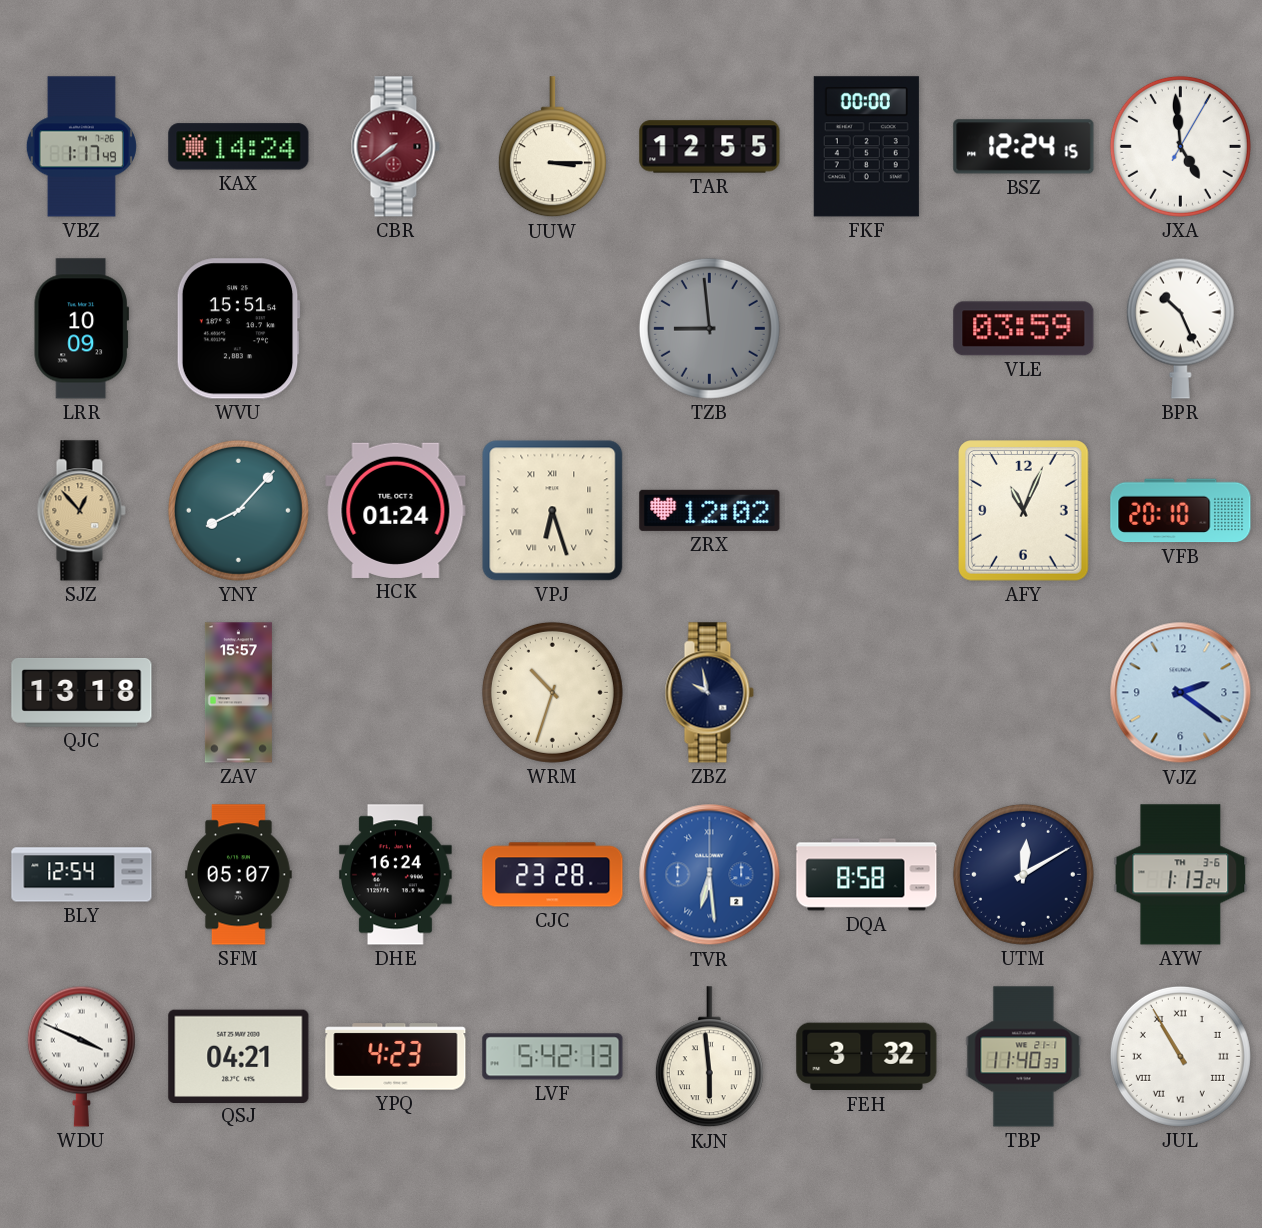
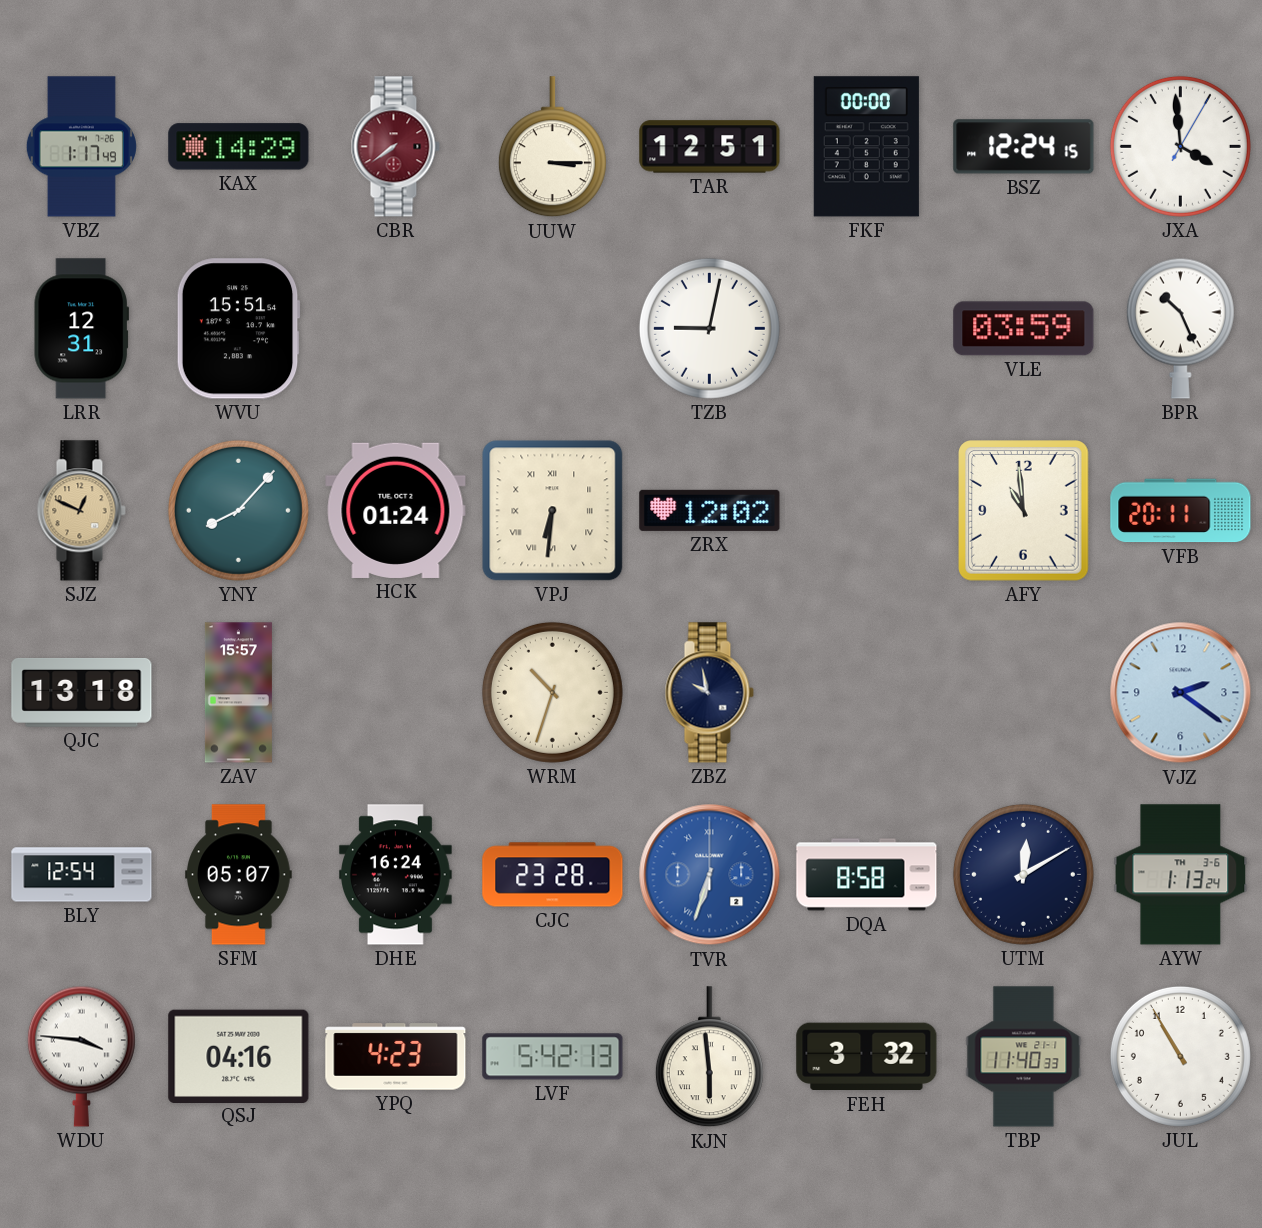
KAX: 14:24 -> 14:29 (239, 147)
TAR: 12:55 -> 12:51 (710, 147)
JXA: 4:59 -> 3:59 (1180, 146)
LRR: 10:09 -> 12:31 (81, 329)
TZB: 8:59 -> 9:02 (709, 328)
TZB dial: grey -> white (709, 328)
SJZ: 12:53 -> 12:49 (81, 511)
VPJ: 6:27 -> 6:31 (553, 511)
AFY: 11:04 -> 10:59 (1024, 511)
VFB: 20:10 -> 20:11 (1181, 511)
TVR: 6:29 -> 6:33 (710, 875)
WDU: 3:49 -> 3:46 (81, 1056)
QSJ: 04:21 -> 04:16 (239, 1056)
JUL numerals: Roman -> Arabic (1180, 1056)
